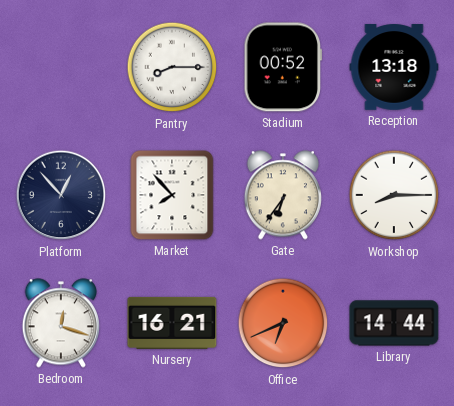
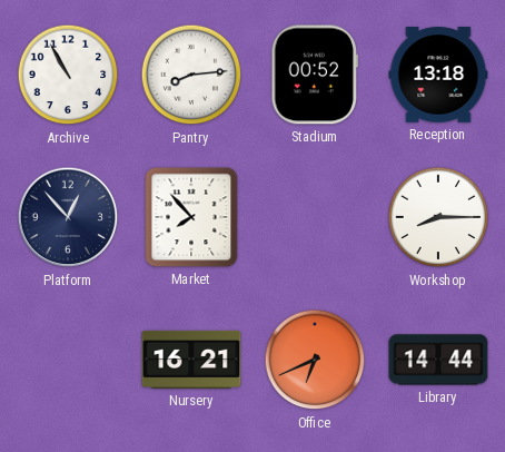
Archive: none -> 10:55 (68, 75)
Pantry: 8:15 -> 8:14 (191, 75)
Gate: 6:36 -> none (282, 195)
Bedroom: 12:18 -> none (60, 323)
